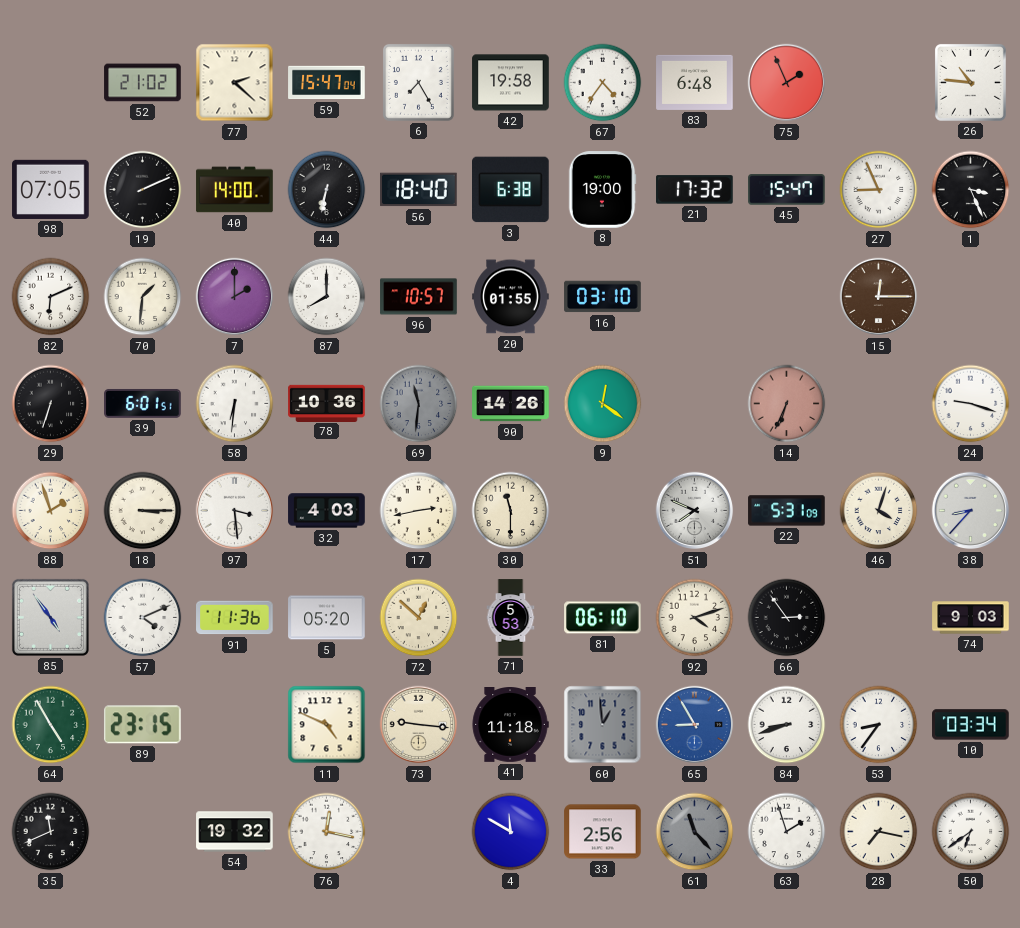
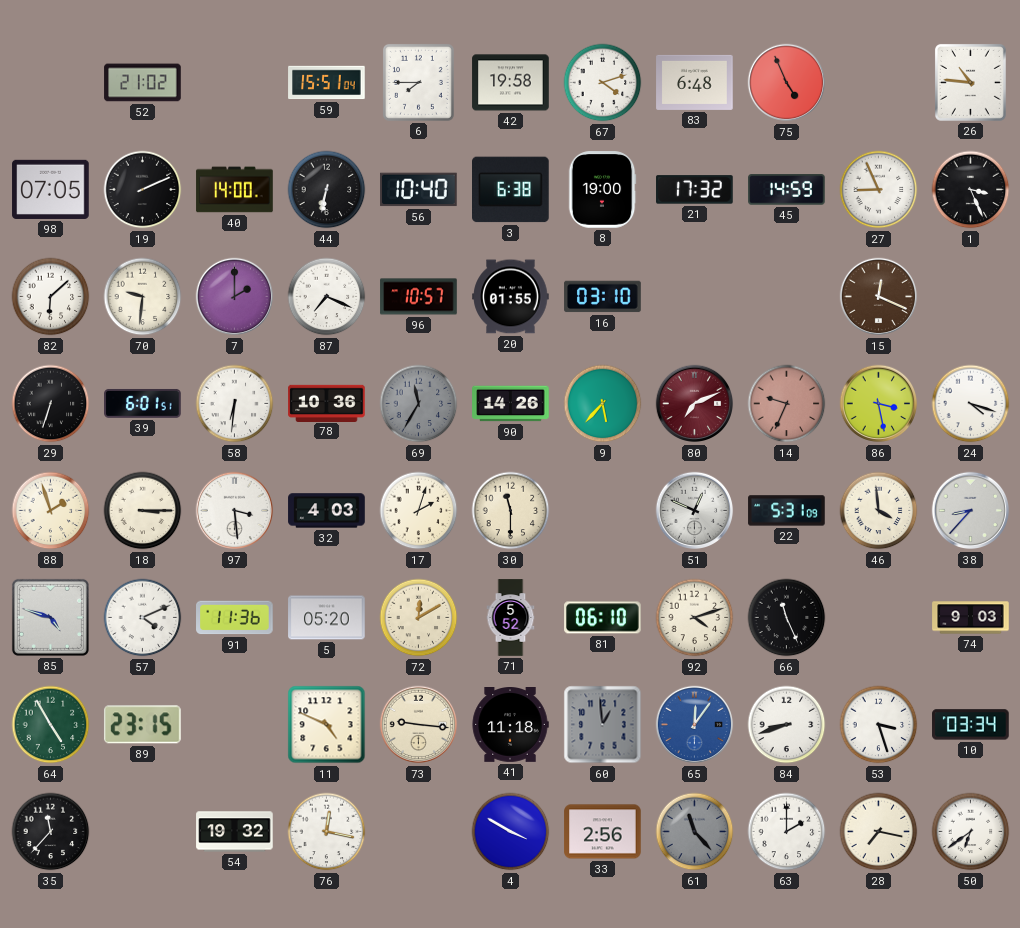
77: 2:22 -> none (235, 83)
59: 15:47 -> 15:51 (327, 83)
6: 7:25 -> 7:45 (418, 82)
67: 4:36 -> 4:12 (603, 83)
75: 1:56 -> 4:56 (787, 83)
56: 18:40 -> 10:40 (419, 190)
45: 15:47 -> 14:59 (787, 190)
82: 6:11 -> 6:08 (51, 297)
70: 1:31 -> 9:31 (143, 297)
87: 8:00 -> 7:19 (327, 297)
15: 12:15 -> 12:19 (879, 297)
69: 11:31 -> 11:35 (419, 404)
9: 12:21 -> 5:37 (603, 404)
80: none -> 7:11 (695, 404)
14: 6:34 -> 9:34 (787, 404)
86: none -> 3:28 (879, 404)
24: 9:18 -> 4:18 (971, 404)
17: 2:43 -> 2:03 (419, 511)
51: 7:49 -> 12:49 (695, 511)
46: 4:03 -> 3:59 (879, 511)
85: 4:54 -> 4:48 (50, 617)
72: 12:52 -> 12:10 (419, 618)
71: 5:53 -> 5:52 (511, 618)
66: 2:54 -> 11:26 (787, 618)
65: 8:55 -> 12:06 (695, 725)
53: 8:36 -> 3:27 (879, 725)
35: 11:41 -> 11:37 (51, 832)
4: 11:50 -> 3:50 (511, 832)
63: 1:57 -> 2:00 (787, 832)
